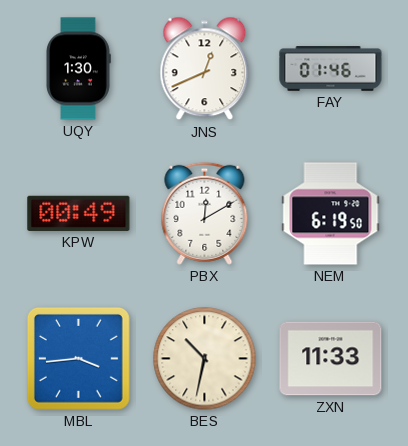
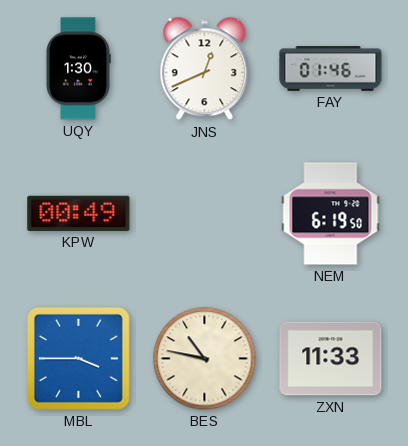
PBX: 12:10 -> none (205, 213)
MBL: 3:44 -> 3:45 (78, 358)
BES: 10:32 -> 10:47 (205, 359)
